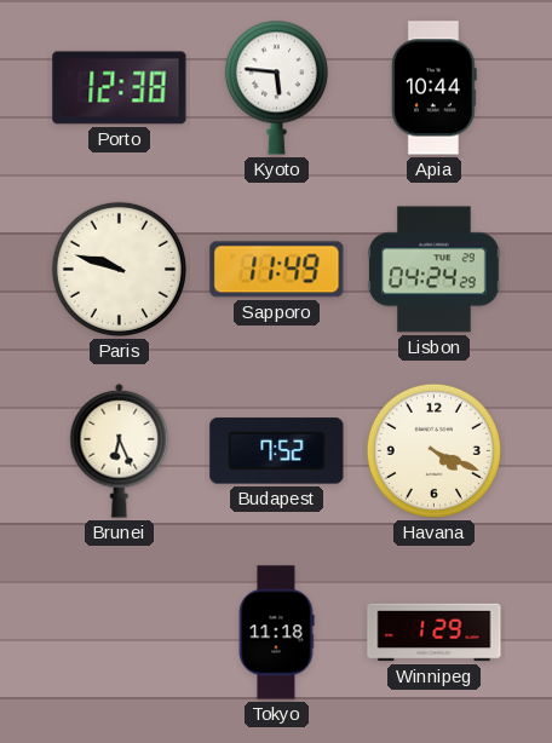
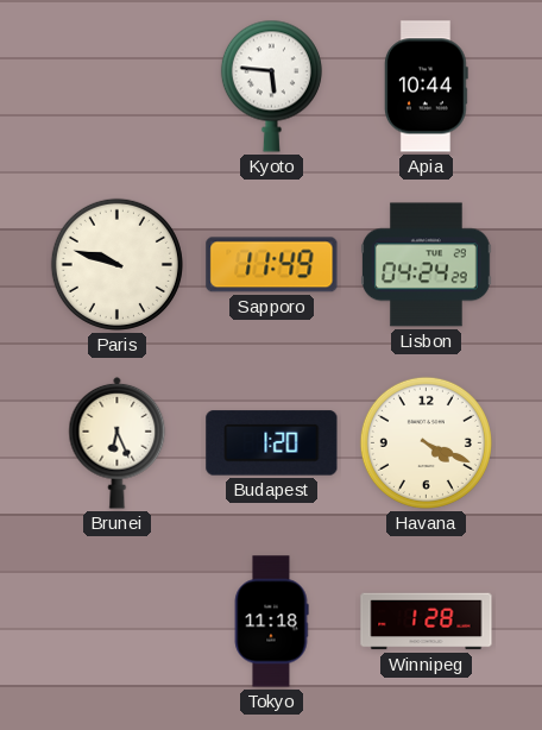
Porto: 12:38 -> none (120, 88)
Budapest: 7:52 -> 1:20 (272, 443)
Winnipeg: 1:29 -> 1:28 (427, 622)
